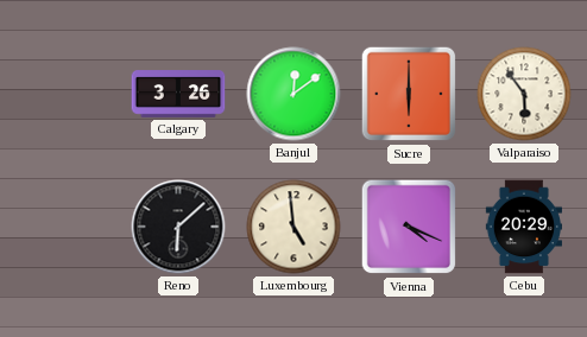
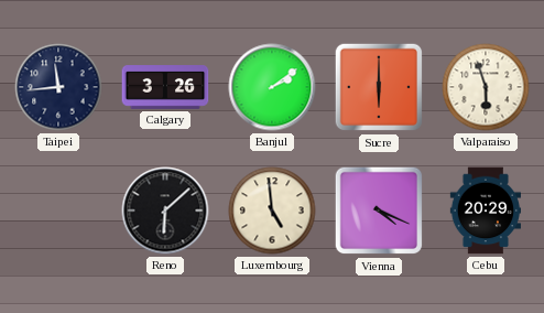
Taipei: none -> 11:44 (58, 87)
Banjul: 12:09 -> 2:09 (272, 87)
Valparaiso: 5:54 -> 5:57 (486, 87)
